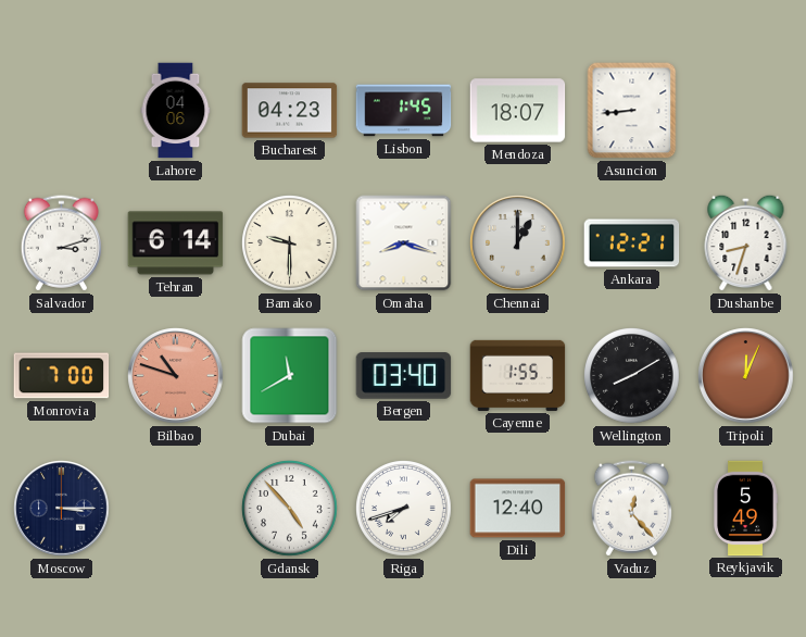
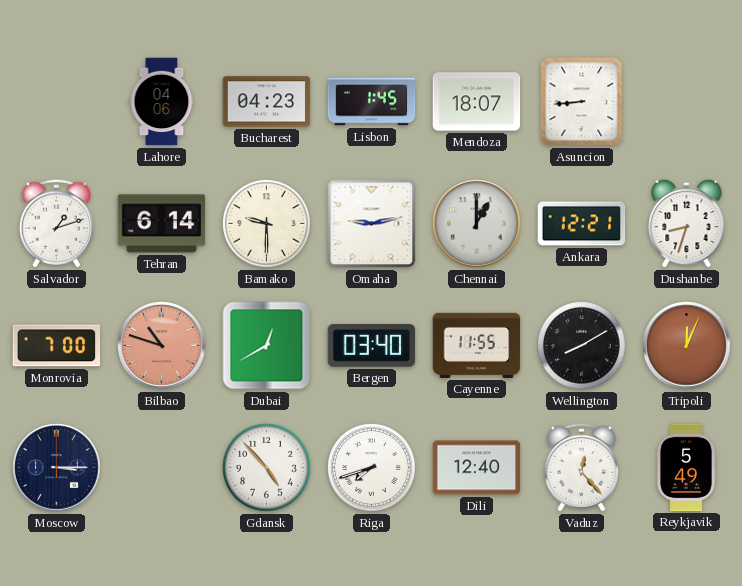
Salvador: 3:12 -> 1:12 (56, 224)
Omaha: 8:18 -> 9:13 (372, 224)
Dubai: 11:40 -> 12:40 (267, 346)
Cayenne: 1:55 -> 11:55 (477, 345)
